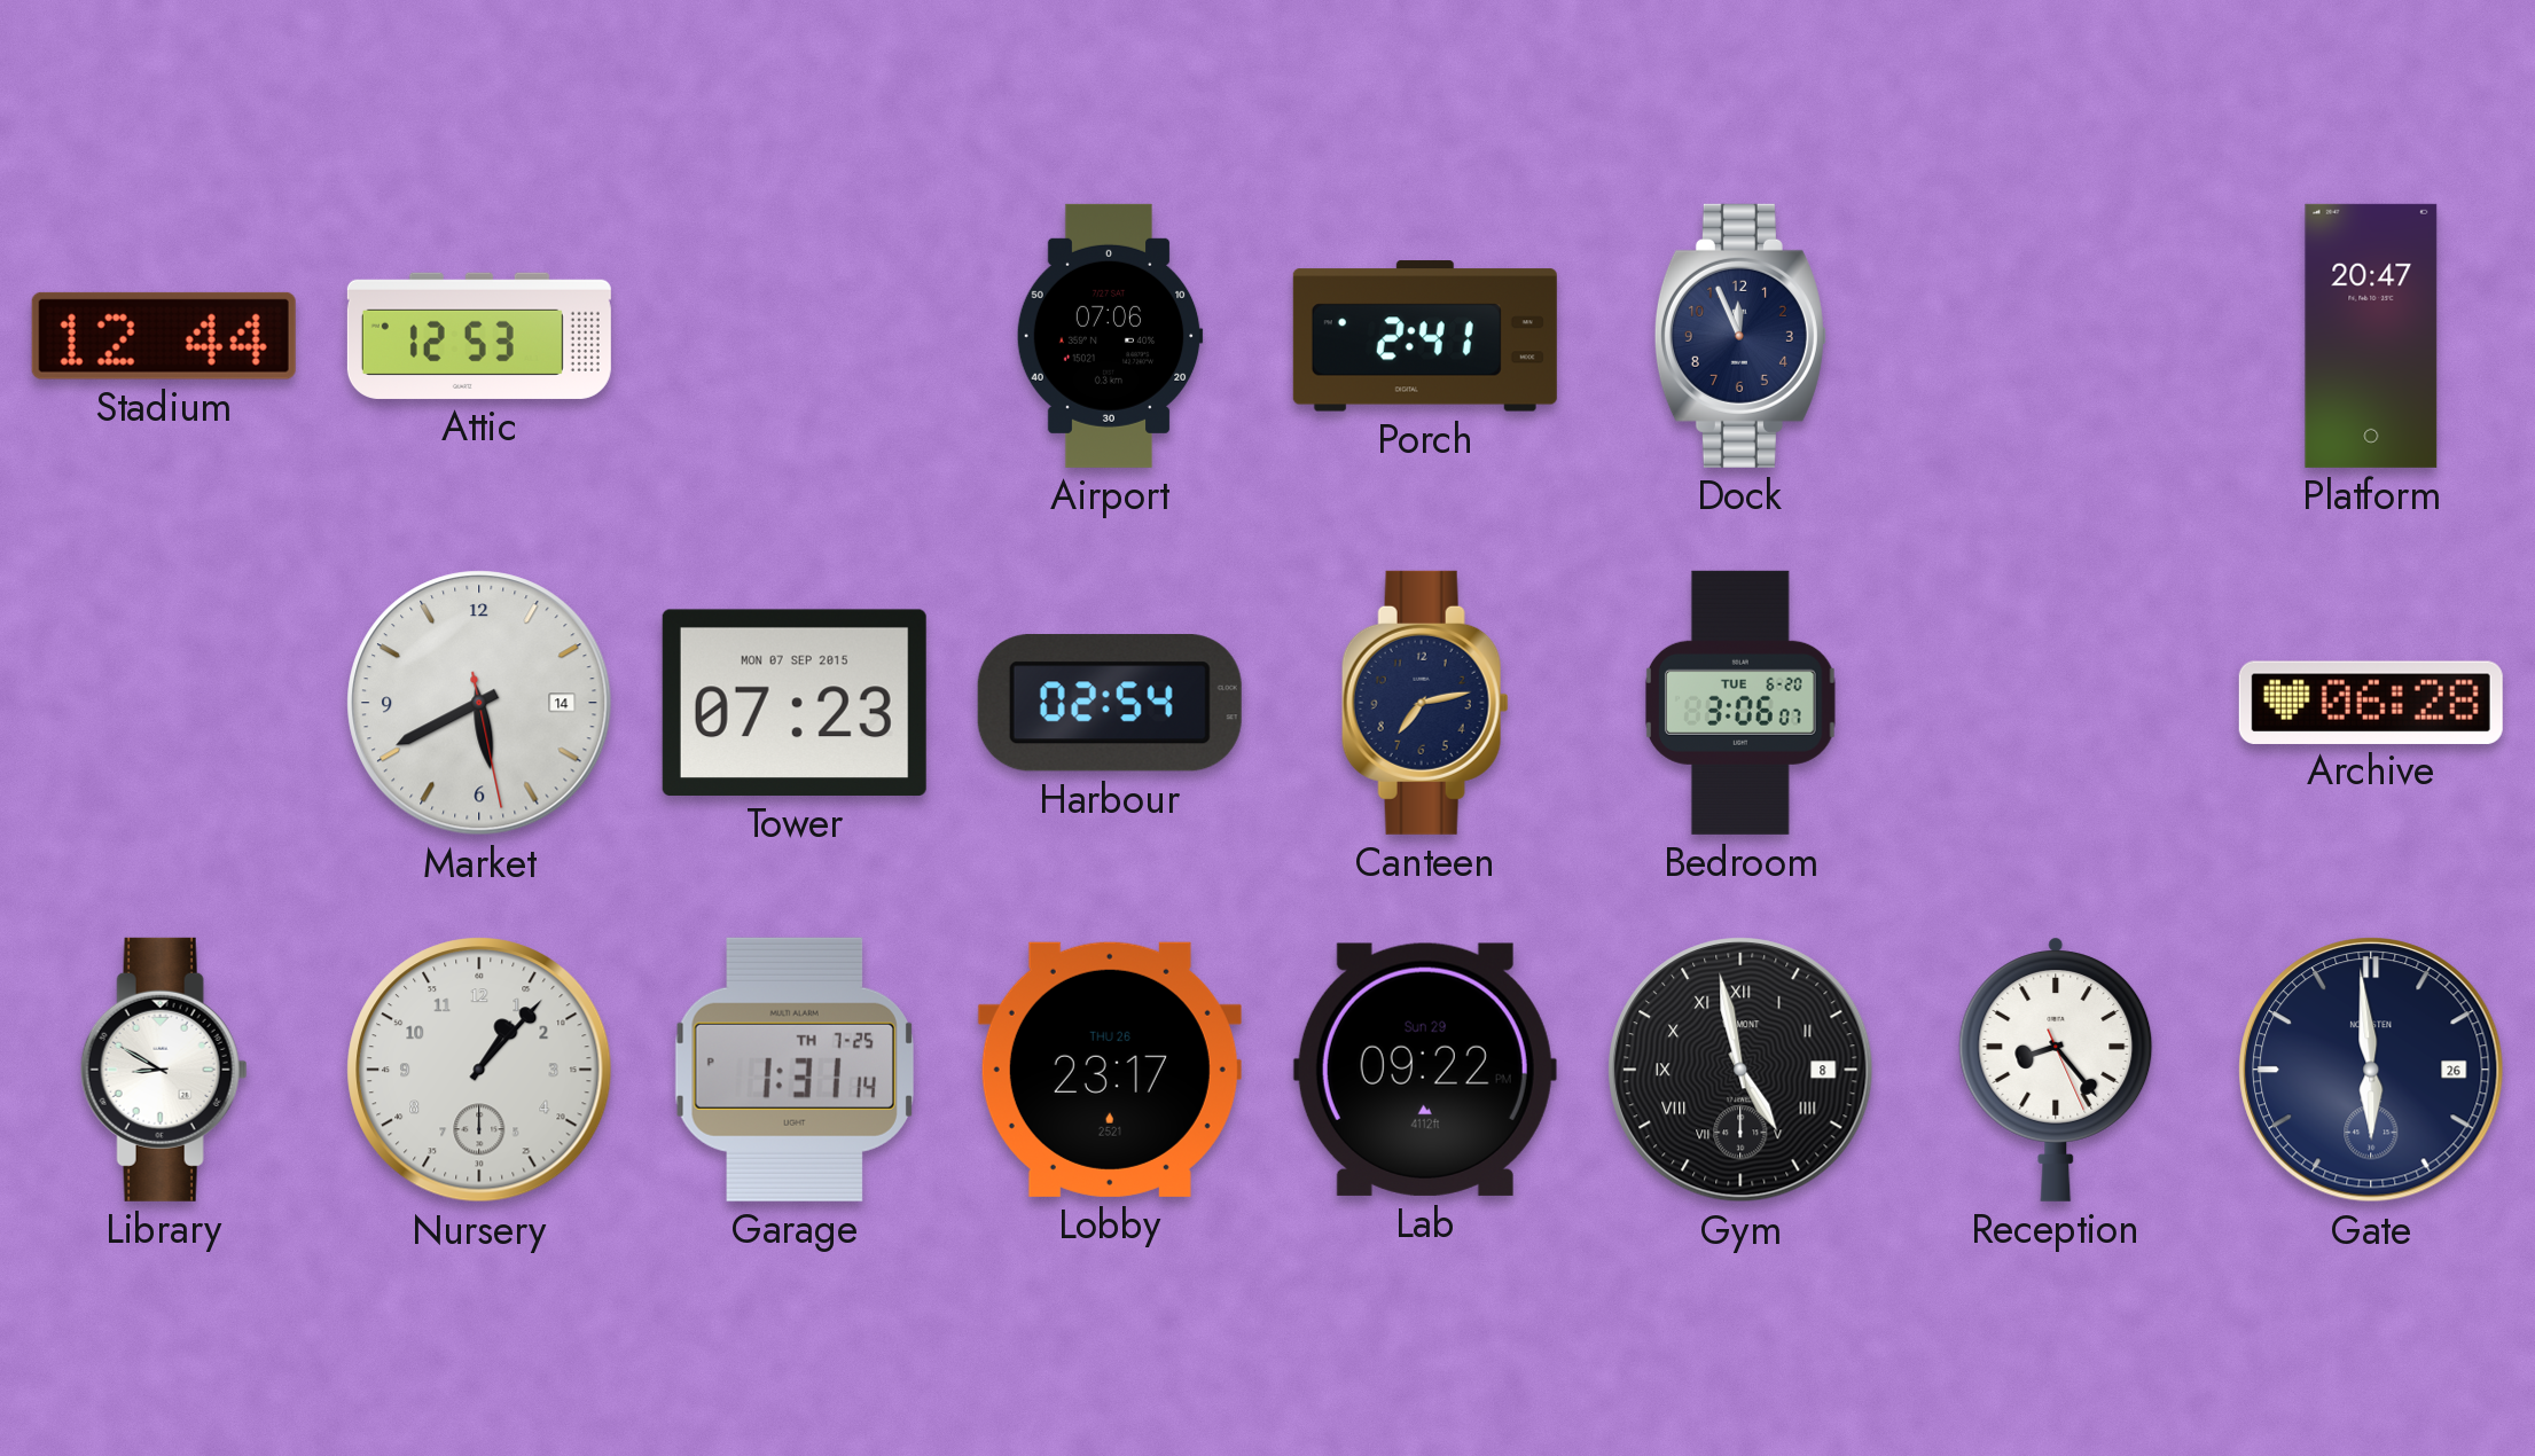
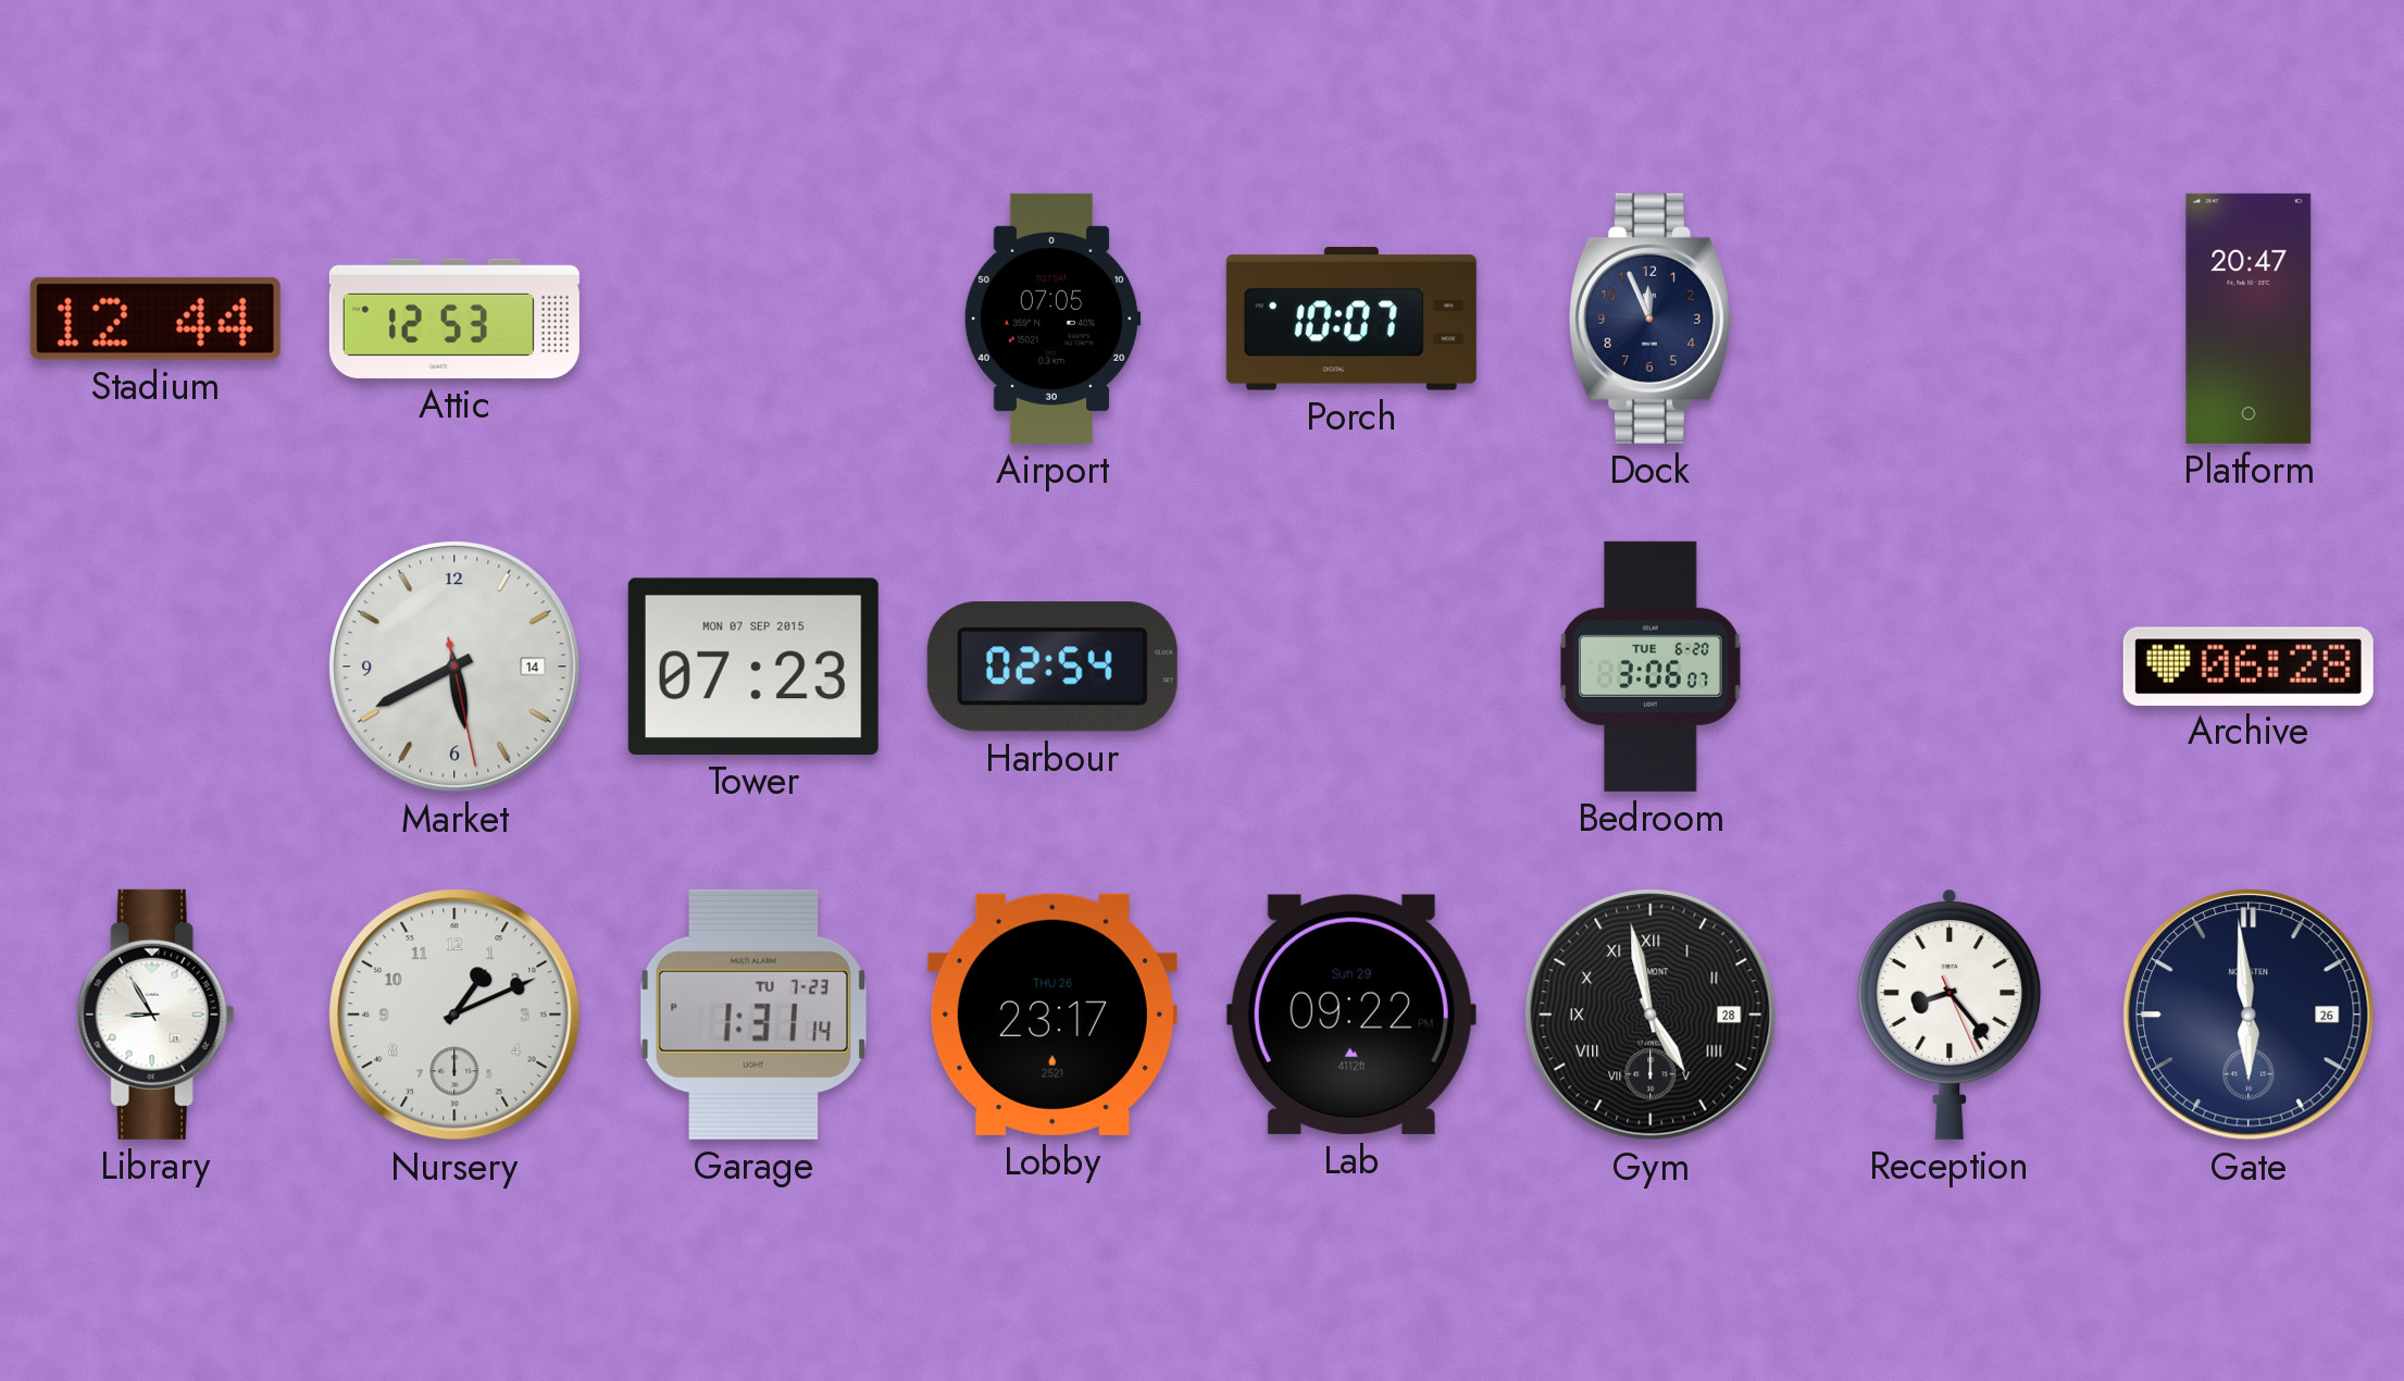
Airport: 07:06 -> 07:05 (1052, 319)
Porch: 2:41 -> 10:07 (1352, 319)
Canteen: 7:13 -> none (1425, 703)
Library: 8:50 -> 8:55 (155, 1015)
Nursery: 1:07 -> 1:11 (454, 1015)
Garage date: TH 7-25 -> TU 7-23 (753, 1015)
Gym date: 8 -> 28 (1651, 1015)
